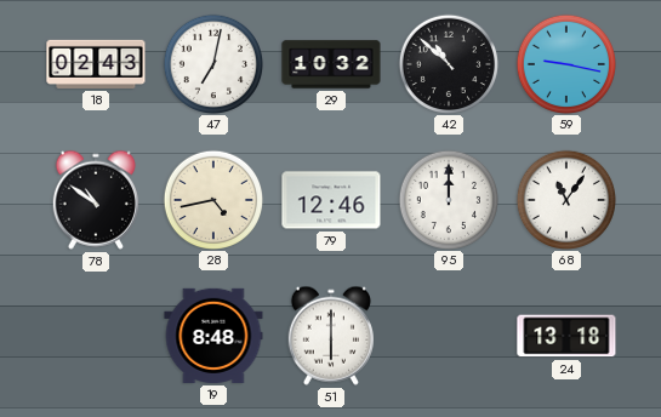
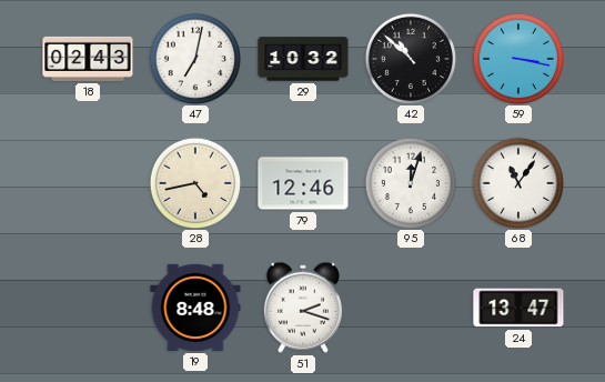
59: 9:17 -> 3:17 (517, 58)
78: 10:51 -> none (96, 200)
95: 12:00 -> 12:03 (410, 182)
51: 6:00 -> 2:18 (303, 308)
24: 13:18 -> 13:47 (518, 308)
